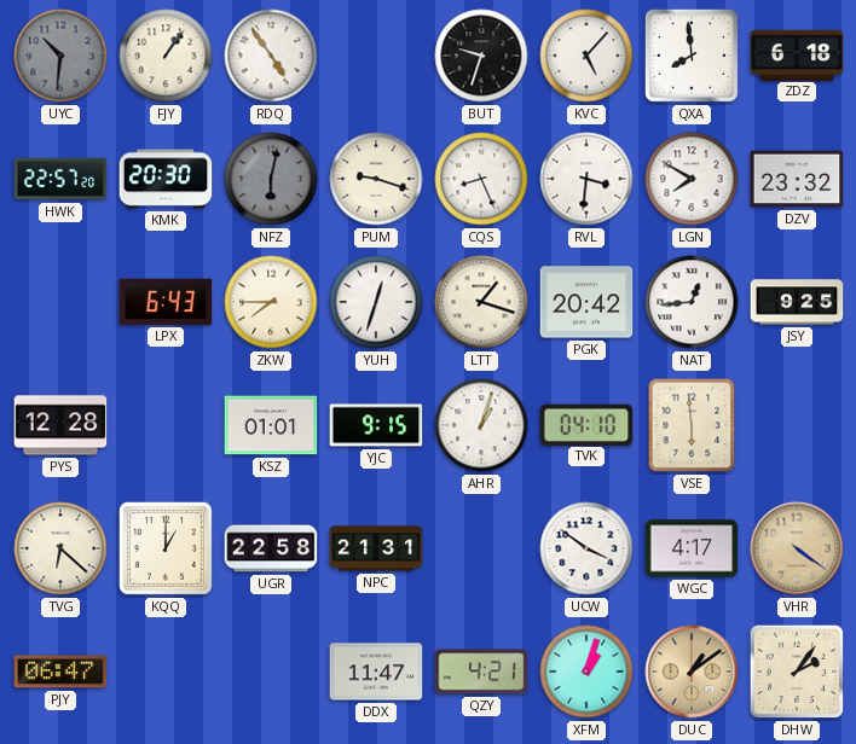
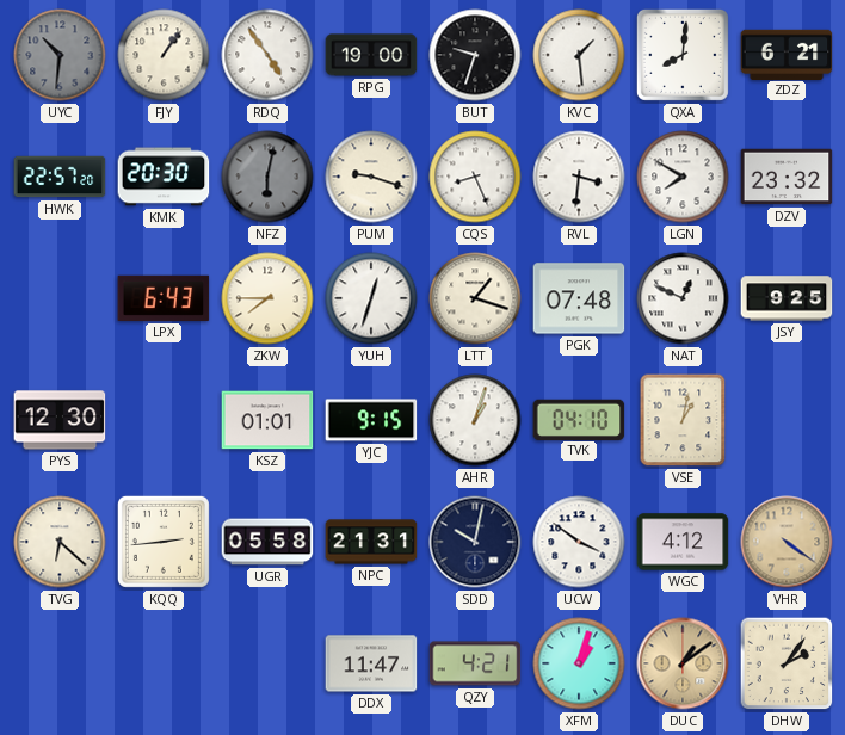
RPG: none -> 19:00 (371, 55)
KVC: 5:07 -> 1:29 (579, 55)
QXA: 7:59 -> 8:01 (683, 55)
ZDZ: 6:18 -> 6:21 (787, 54)
PGK: 20:42 -> 07:48 (579, 298)
NAT: 12:44 -> 12:49 (683, 298)
PYS: 12:28 -> 12:30 (60, 420)
VSE: 5:59 -> 1:02 (683, 420)
KQQ: 1:00 -> 2:44 (164, 542)
UGR: 22:58 -> 05:58 (267, 542)
SDD: none -> 10:02 (475, 542)
WGC: 4:17 -> 4:12 (683, 542)
PJY: 06:47 -> none (60, 672)
